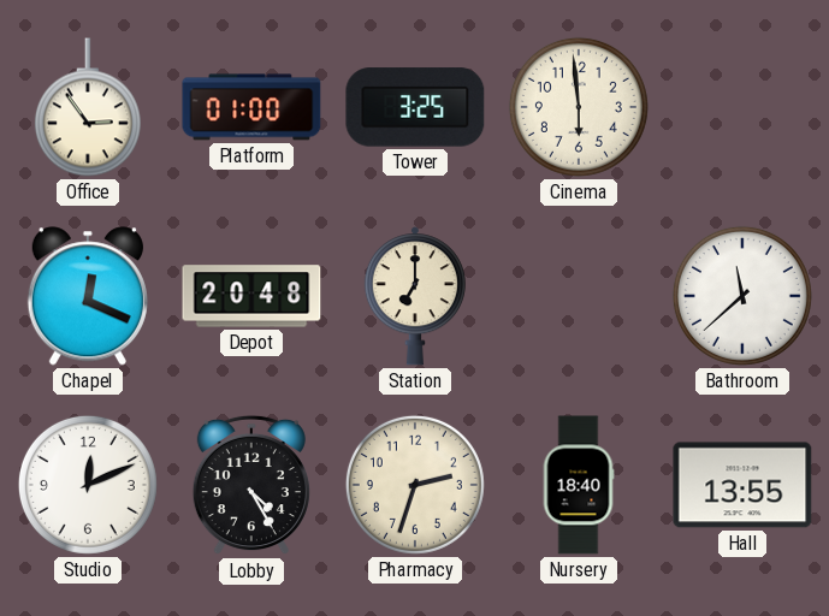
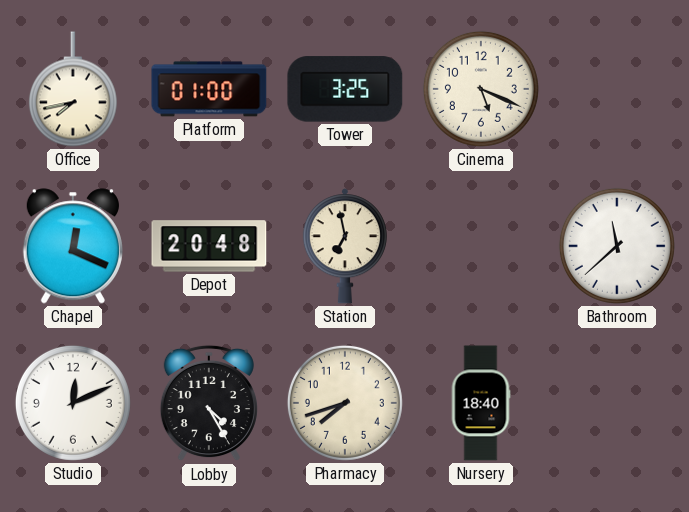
Office: 2:54 -> 7:43 (73, 89)
Cinema: 5:59 -> 5:19 (481, 89)
Station: 7:00 -> 6:58 (345, 246)
Pharmacy: 2:33 -> 7:42 (345, 403)
Hall: 13:55 -> none (742, 485)
